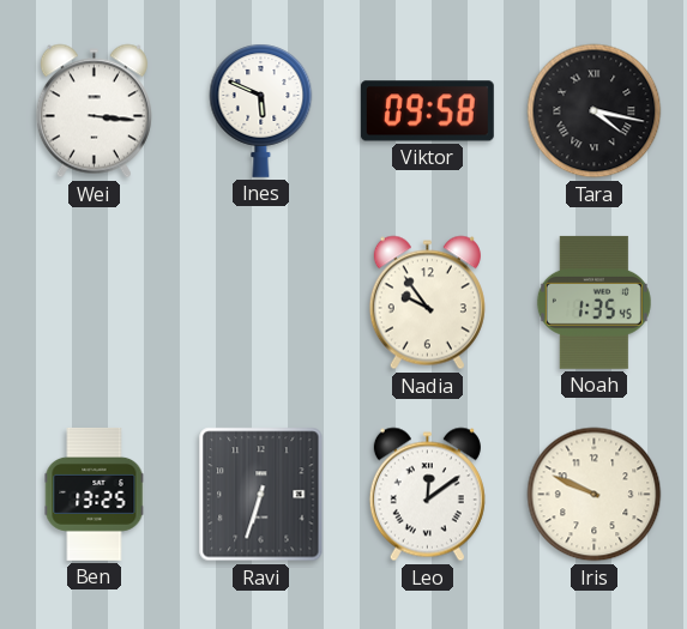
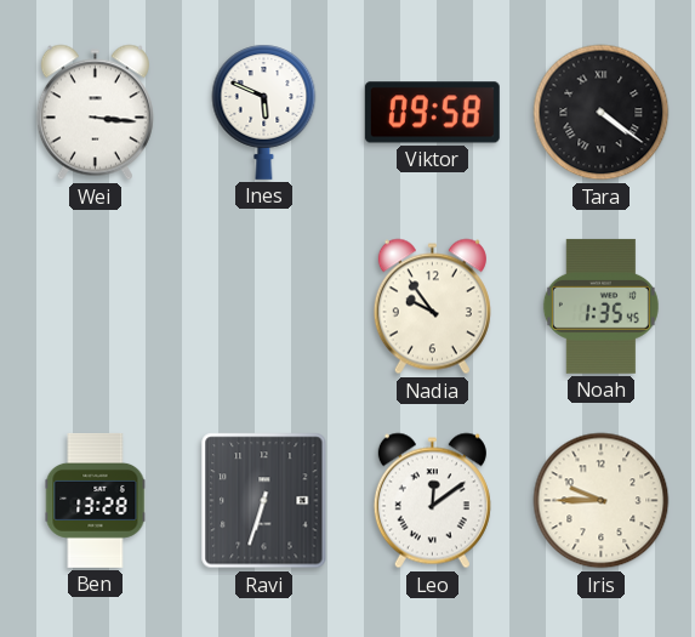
Tara: 4:17 -> 4:21 (602, 113)
Ben: 13:25 -> 13:28 (96, 500)
Iris: 9:49 -> 9:45 (602, 501)
